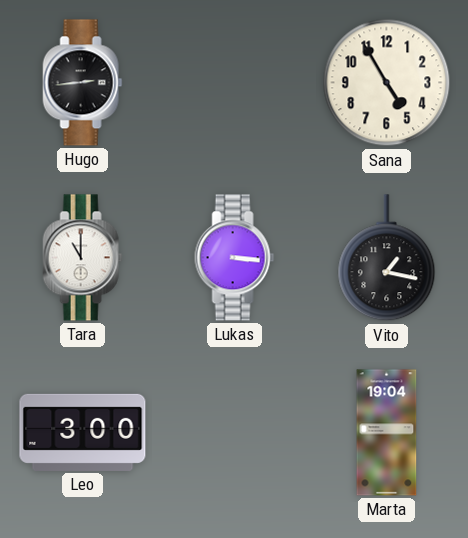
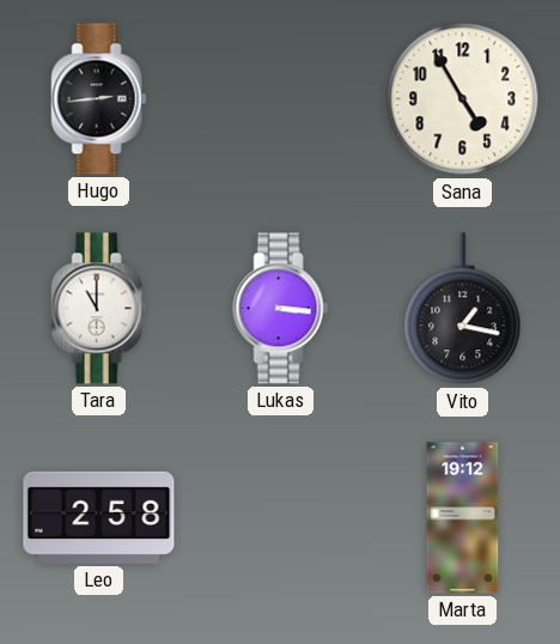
Leo: 3:00 -> 2:58 (99, 517)
Marta: 19:04 -> 19:12 (463, 518)
